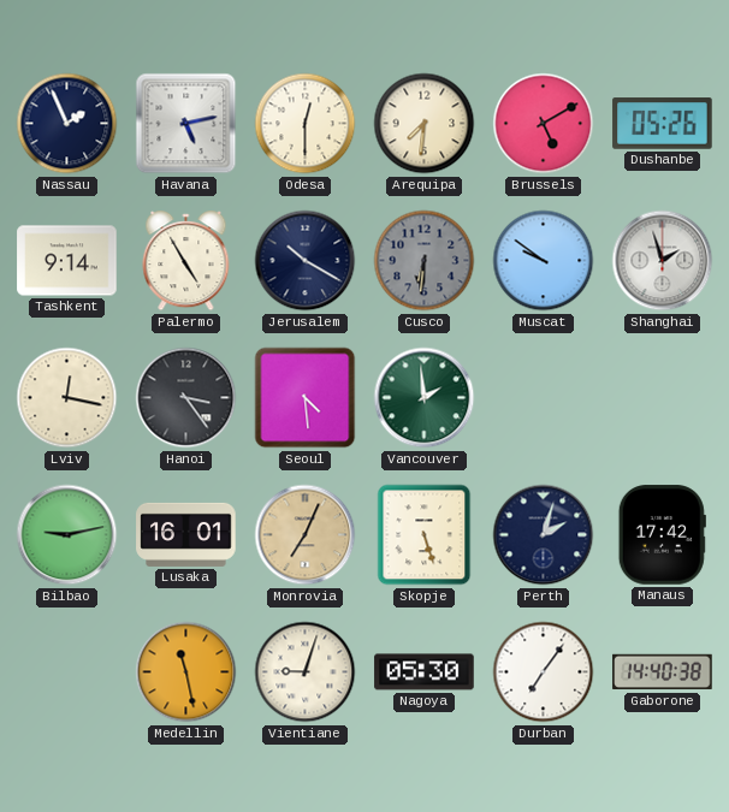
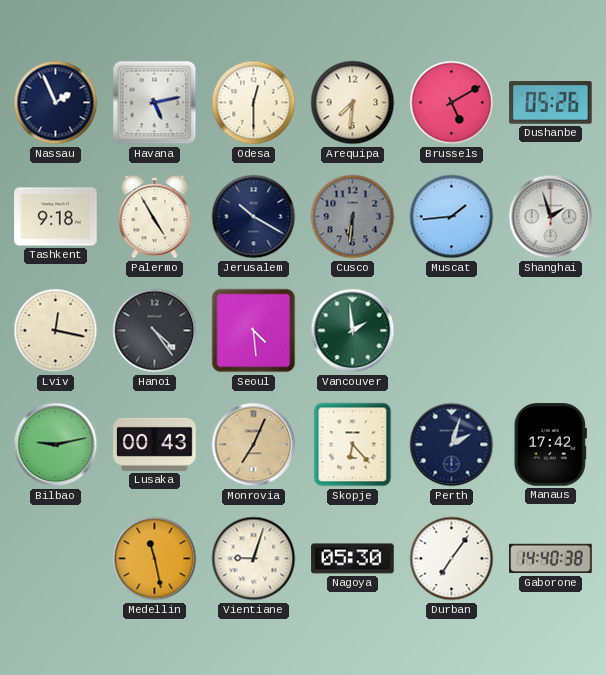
Tashkent: 9:14 -> 9:18 (56, 217)
Muscat: 9:51 -> 1:44 (452, 217)
Hanoi: 3:24 -> 4:24 (155, 331)
Lusaka: 16:01 -> 00:43 (155, 444)
Skopje: 5:27 -> 6:23 (353, 445)
